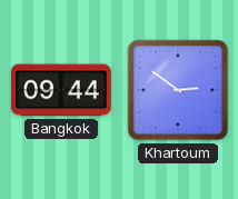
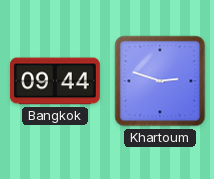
Khartoum: 2:51 -> 2:48 (160, 81)
